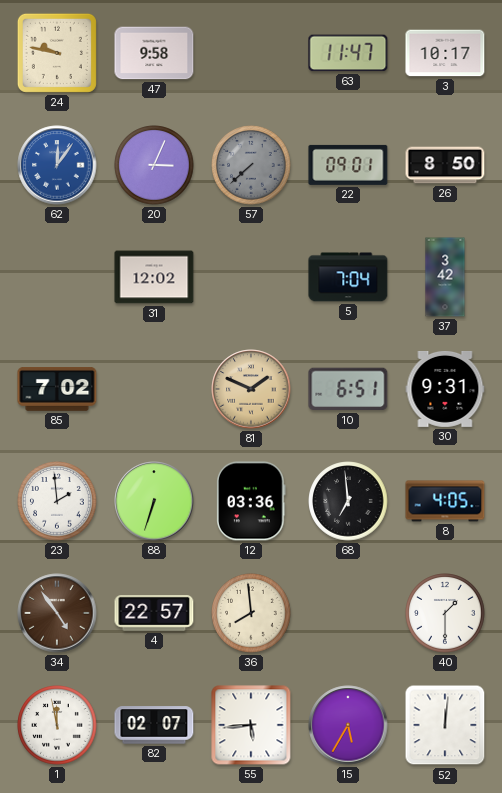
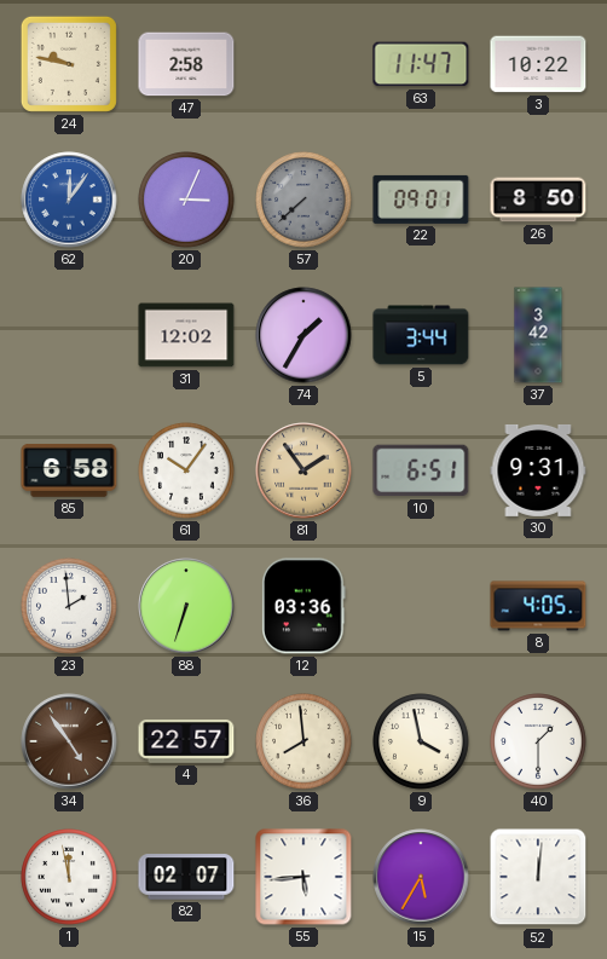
47: 9:58 -> 2:58 (186, 64)
3: 10:17 -> 10:22 (538, 64)
74: none -> 1:35 (303, 335)
5: 7:04 -> 3:44 (421, 335)
85: 7:02 -> 6:58 (69, 472)
61: none -> 10:06 (186, 470)
81: 1:49 -> 1:54 (303, 470)
68: 6:59 -> none (348, 501)
9: none -> 3:58 (421, 741)
